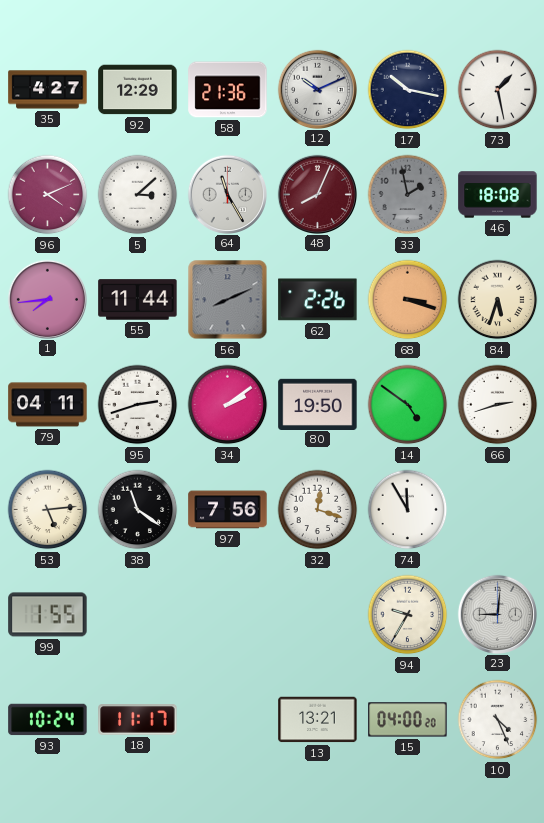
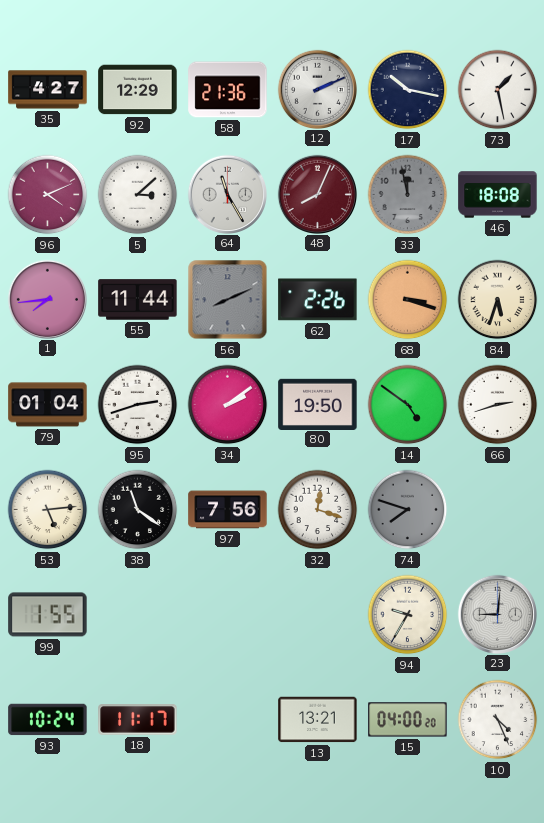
12: 10:11 -> 2:11 (317, 89)
33: 1:58 -> 11:58 (408, 195)
79: 04:11 -> 01:04 (48, 405)
74: 11:55 -> 7:48 (408, 510)
74 dial: white -> grey (408, 510)
